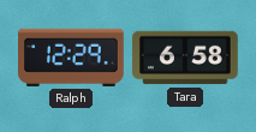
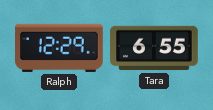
Tara: 6:58 -> 6:55 (154, 48)
